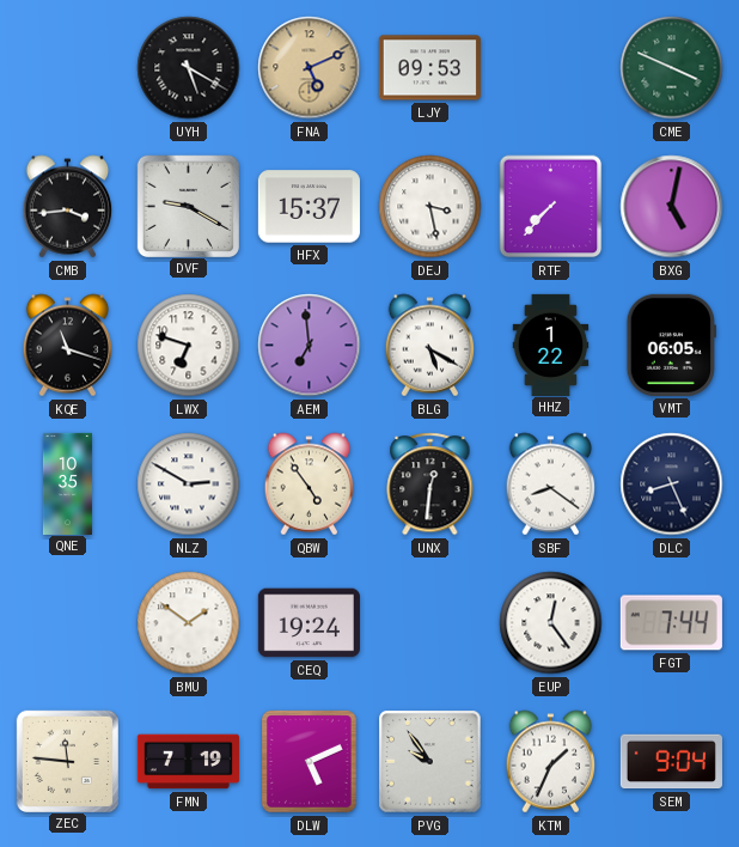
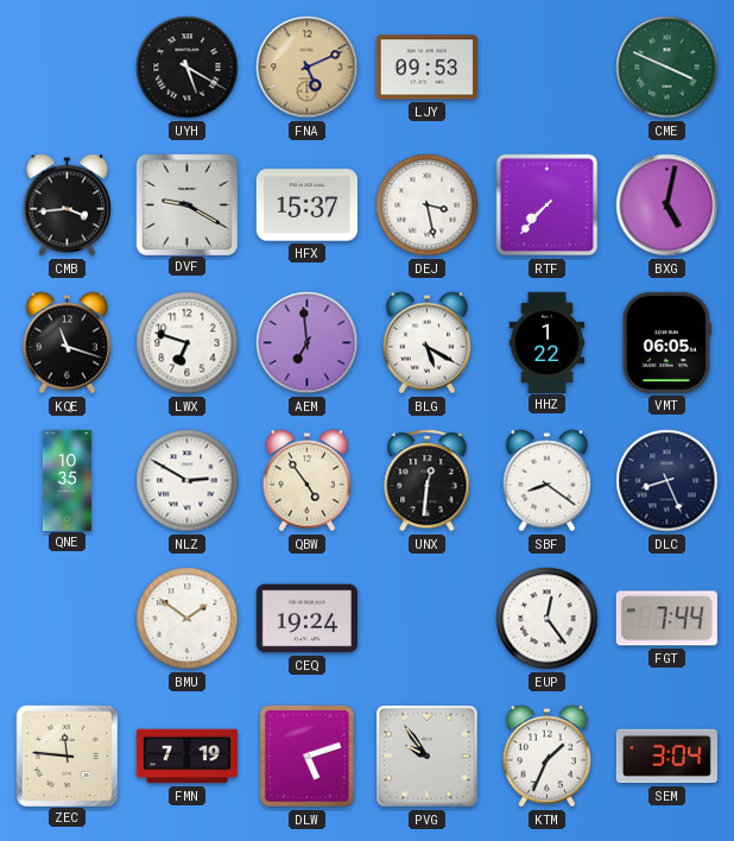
DLW: 5:11 -> 5:12 (308, 757)
SEM: 9:04 -> 3:04 (666, 757)
